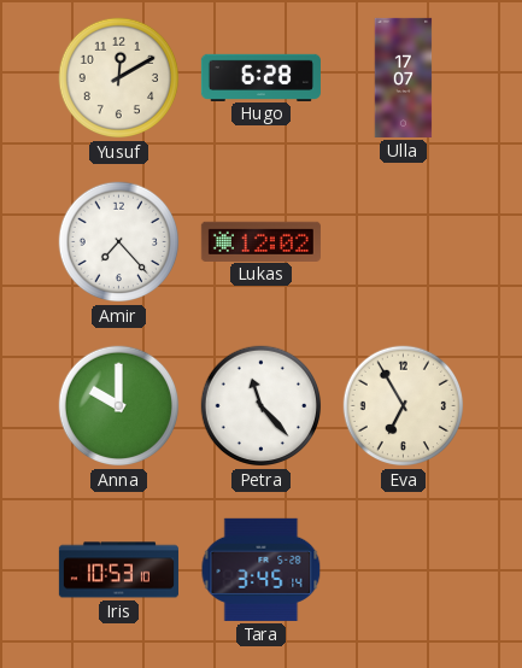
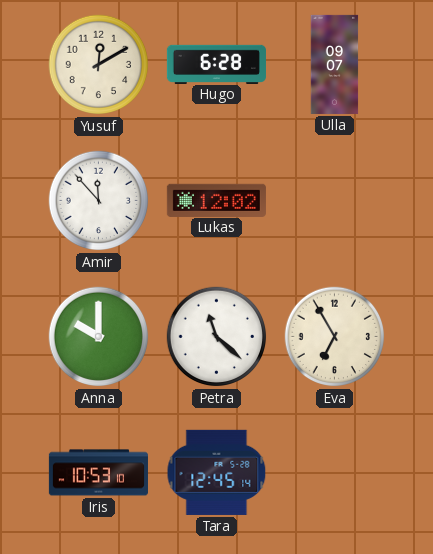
Ulla: 17:07 -> 09:07 (335, 64)
Amir: 7:23 -> 11:53 (99, 201)
Petra: 11:23 -> 11:22 (217, 337)
Tara: 3:45 -> 12:45 (217, 472)
